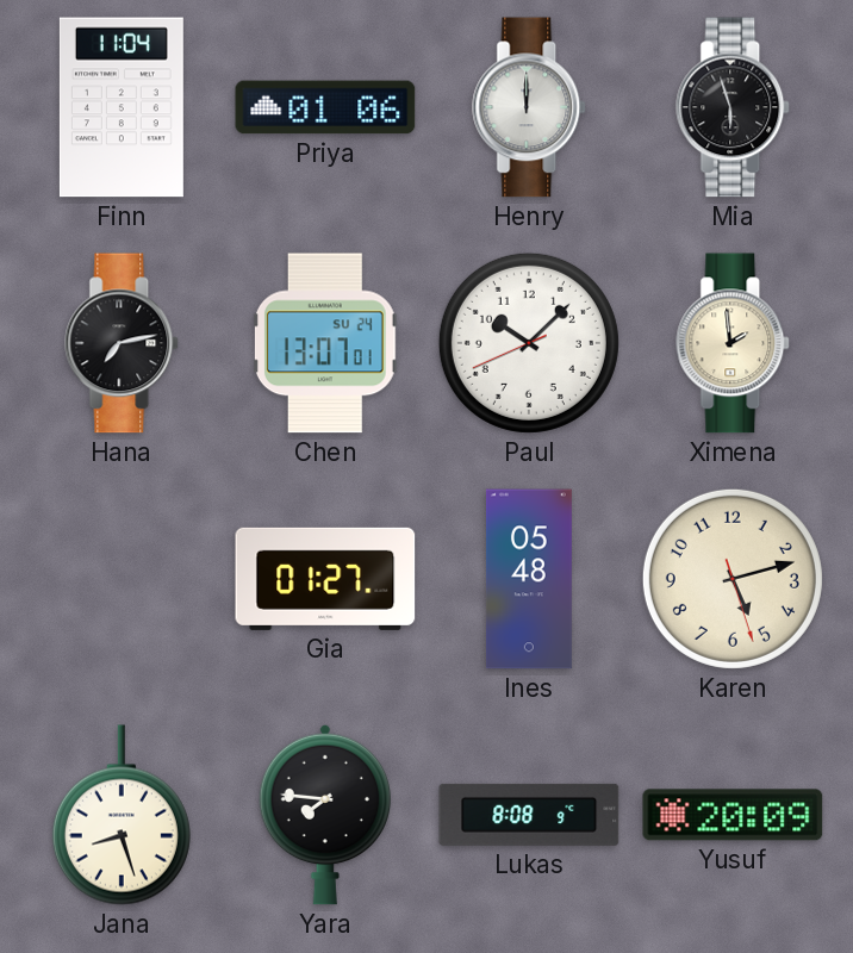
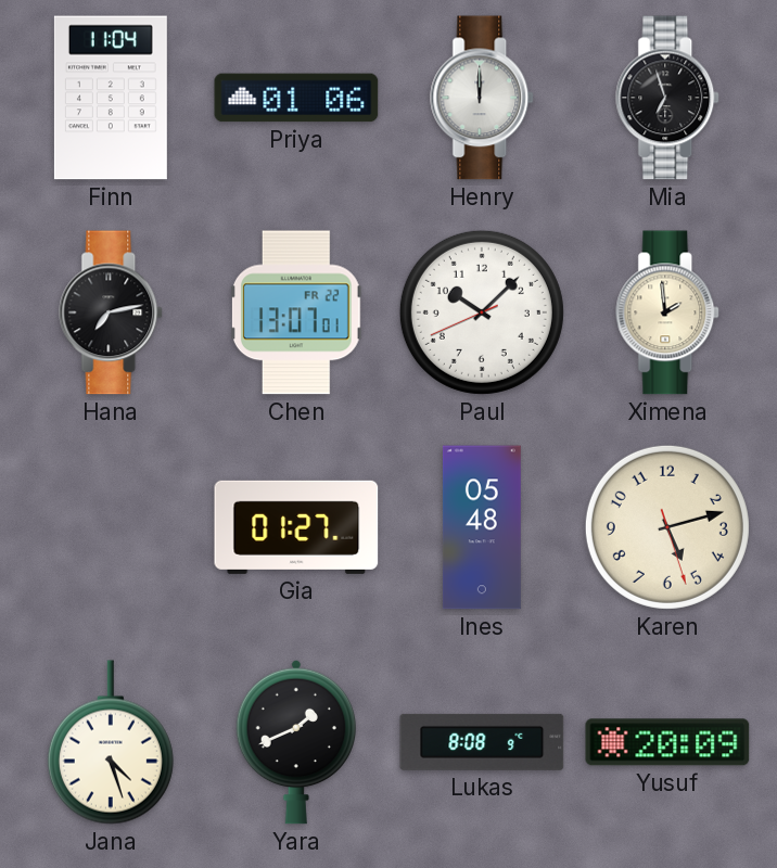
Mia: 5:57 -> 6:57 (668, 98)
Chen date: SU 24 -> FR 22 (296, 312)
Jana: 8:27 -> 4:27 (111, 742)
Yara: 7:46 -> 1:41 (296, 742)
